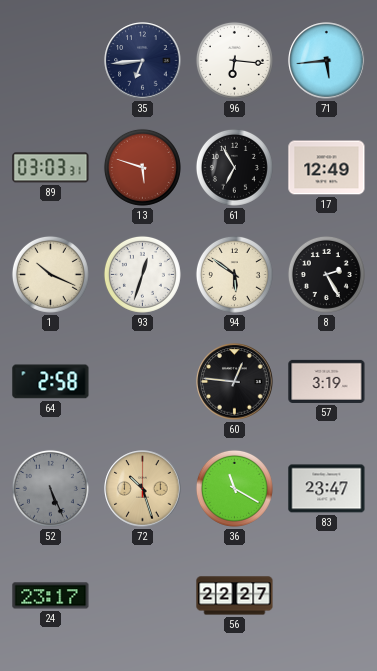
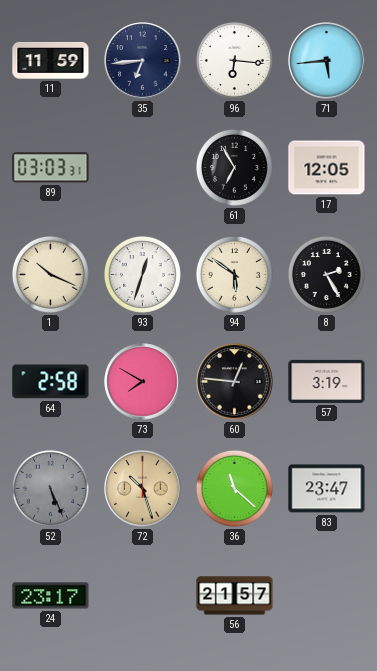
11: none -> 11:59 (51, 60)
13: 5:48 -> none (142, 167)
17: 12:49 -> 12:05 (327, 168)
73: none -> 7:50 (143, 382)
36: 11:20 -> 11:22 (234, 488)
56: 22:27 -> 21:57 (235, 596)
